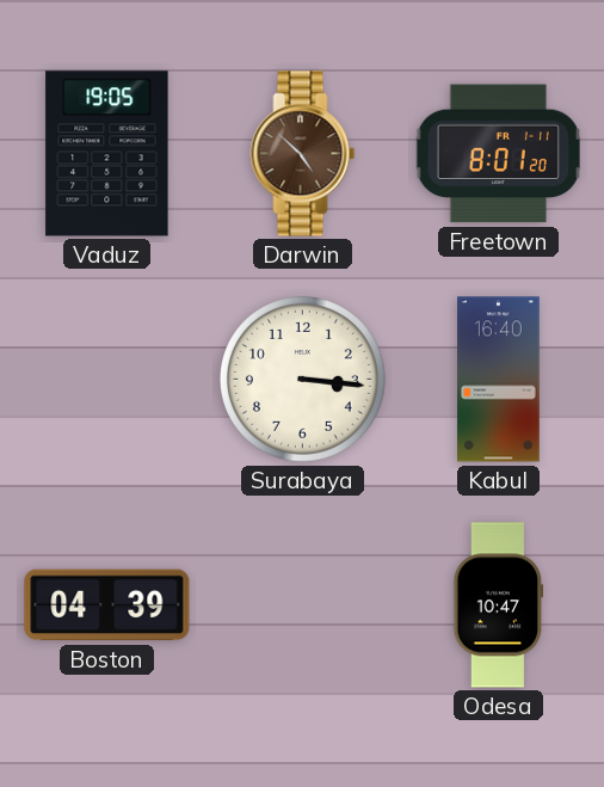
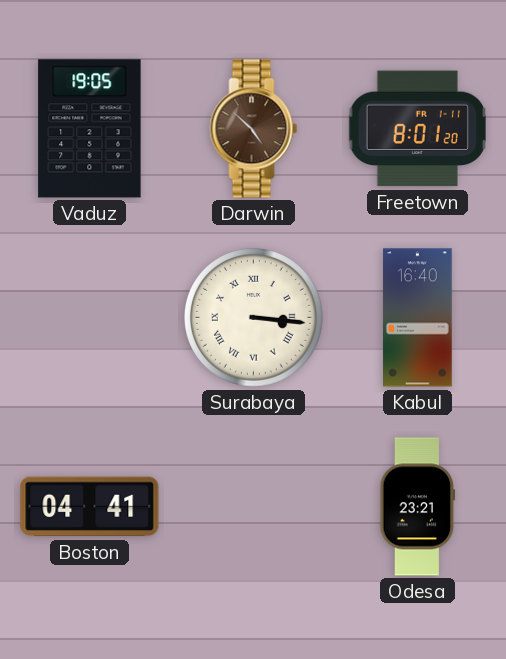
Surabaya numerals: Arabic -> Roman (254, 318)
Boston: 04:39 -> 04:41 (90, 507)
Odesa: 10:47 -> 23:21 (418, 507)
